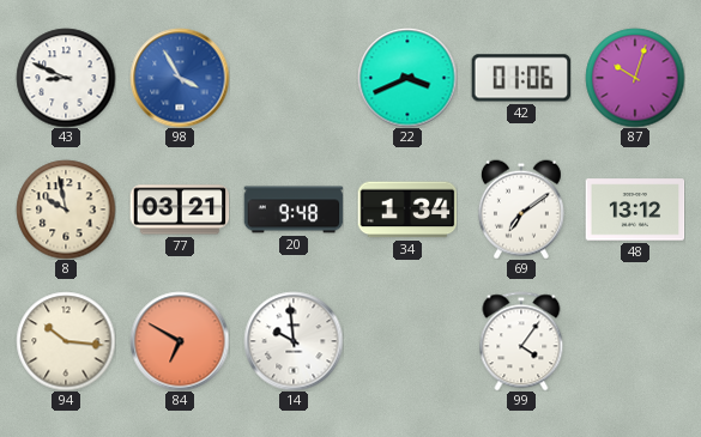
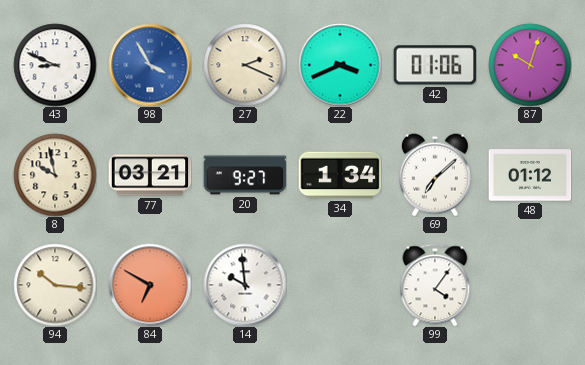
27: none -> 2:19 (245, 65)
20: 9:48 -> 9:27 (245, 175)
69: 7:09 -> 7:08 (435, 175)
48: 13:12 -> 01:12 (530, 175)
